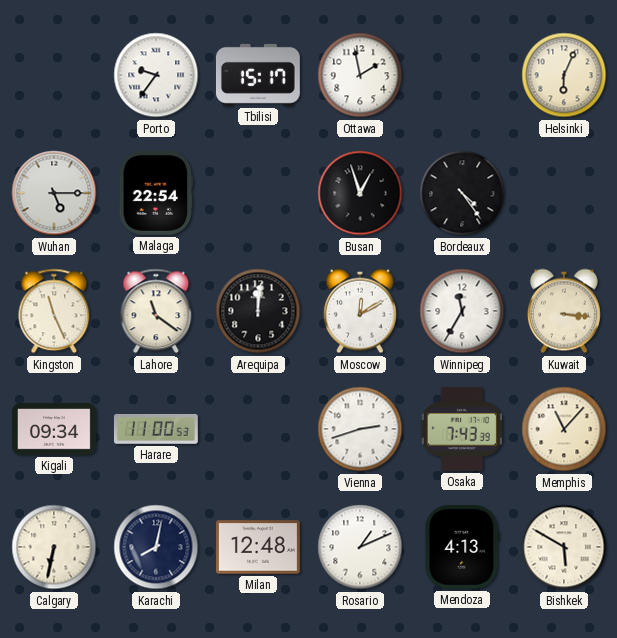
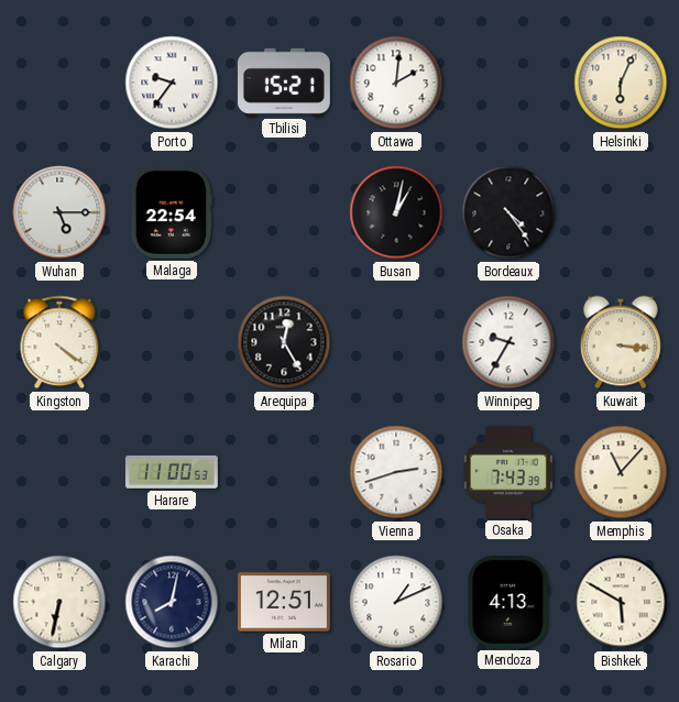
Tbilisi: 15:17 -> 15:21 (284, 83)
Ottawa: 1:58 -> 2:01 (396, 83)
Busan: 12:57 -> 1:02 (396, 212)
Kingston: 11:26 -> 4:21 (59, 342)
Lahore: 11:21 -> none (156, 311)
Arequipa: 12:01 -> 12:25 (284, 342)
Moscow: 12:10 -> none (360, 311)
Winnipeg: 11:35 -> 9:35 (508, 342)
Kigali: 09:34 -> none (55, 429)
Milan: 12:48 -> 12:51 (285, 602)
